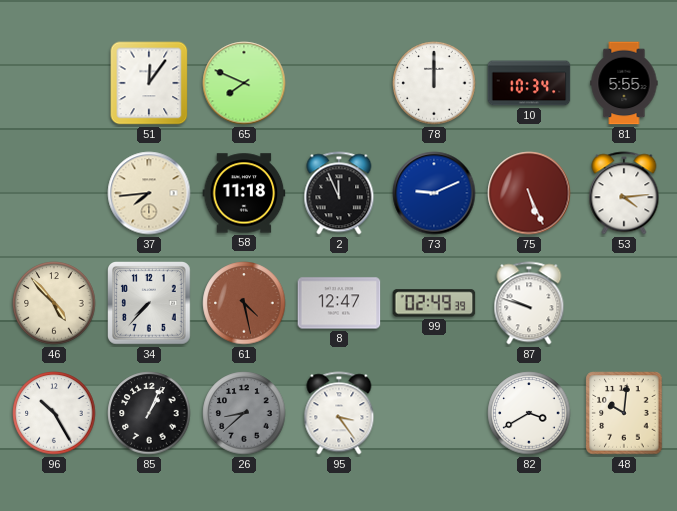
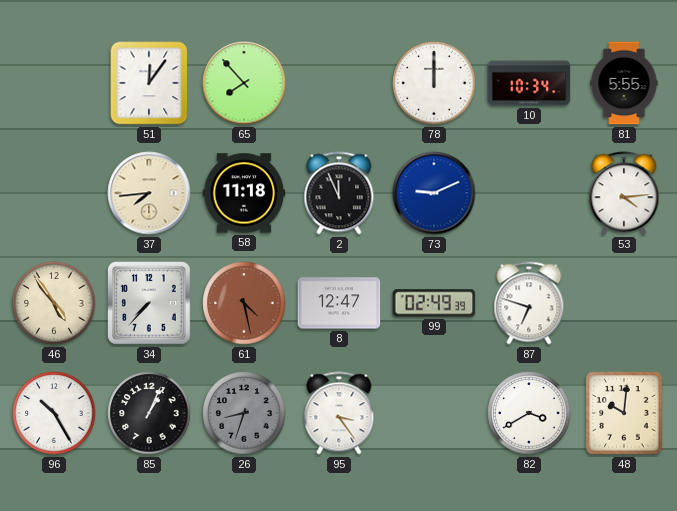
65: 7:49 -> 7:53 (244, 83)
75: 5:26 -> none (529, 193)
46: 4:53 -> 4:54 (54, 303)
87: 9:48 -> 6:48 (529, 303)
26: 8:38 -> 8:33 (244, 413)
